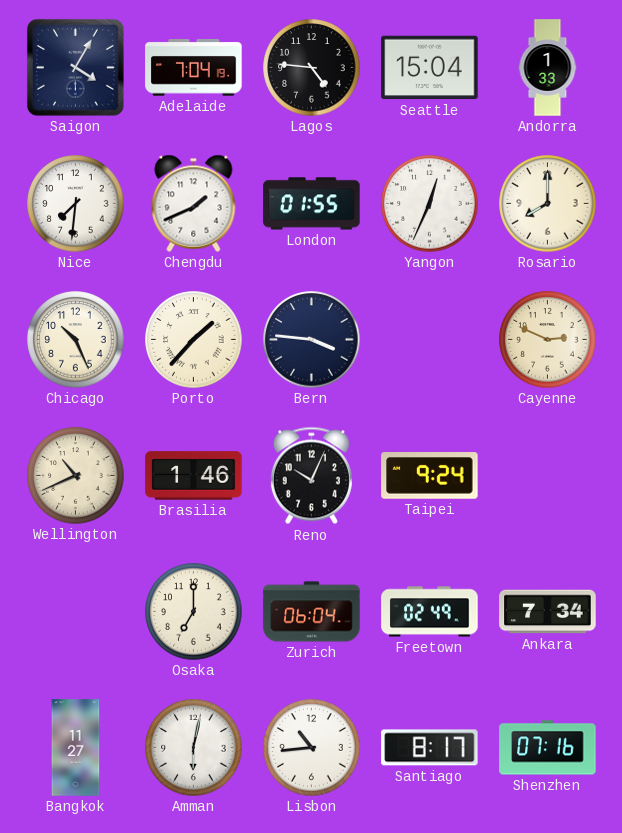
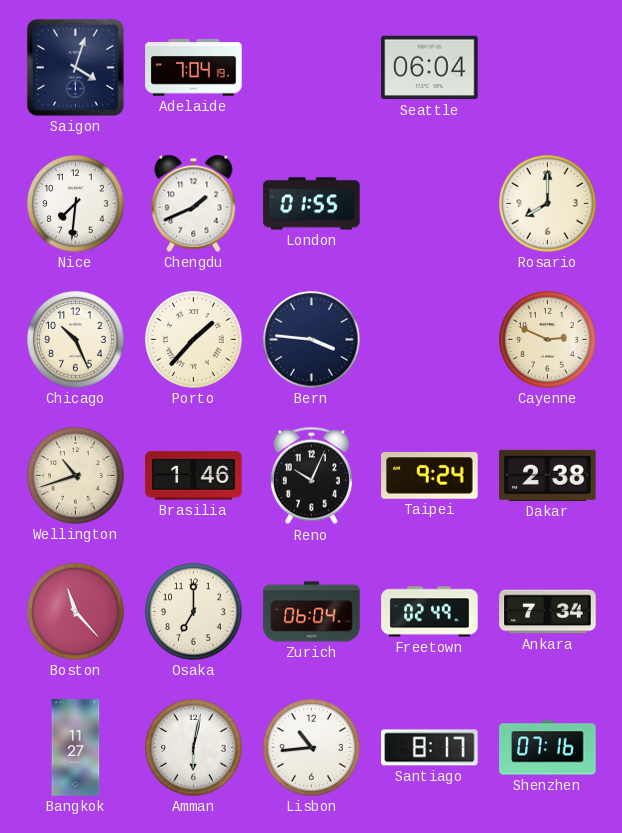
Saigon: 4:05 -> 4:03 (75, 67)
Lagos: 4:46 -> none (312, 68)
Seattle: 15:04 -> 06:04 (430, 68)
Andorra: 1:33 -> none (548, 68)
Yangon: 12:34 -> none (430, 204)
Wellington: 10:41 -> 10:42 (76, 476)
Dakar: none -> 2:38 (548, 475)
Boston: none -> 11:23 (76, 612)
